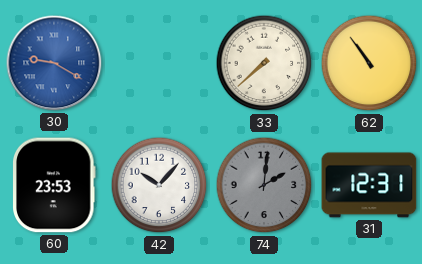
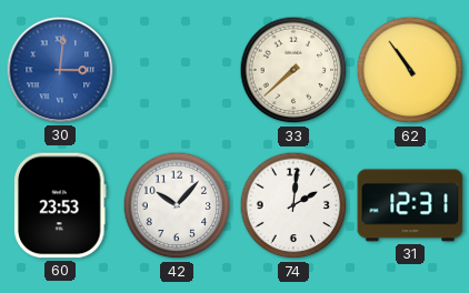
30: 9:20 -> 3:01 (60, 70)
74 dial: grey -> white (293, 205)
